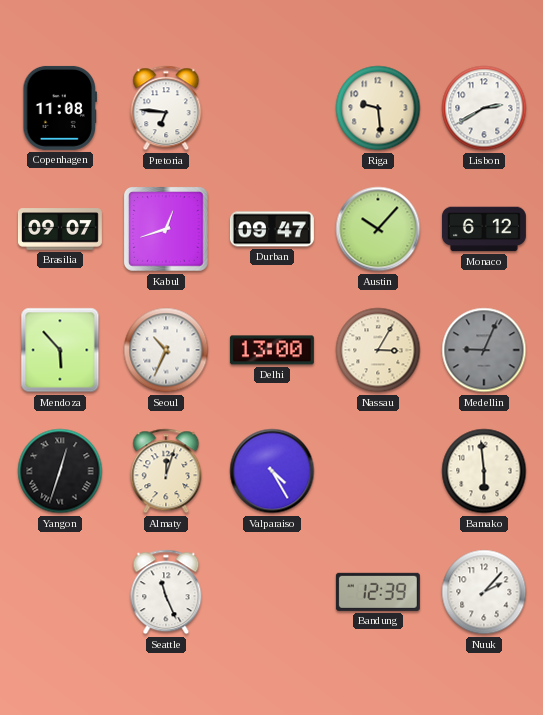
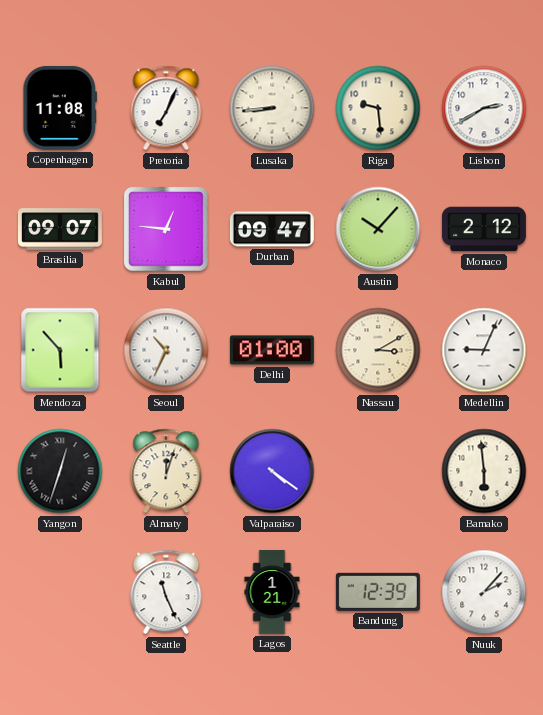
Pretoria: 6:46 -> 7:04 (166, 108)
Lusaka: none -> 8:44 (272, 108)
Kabul: 12:42 -> 12:46 (167, 230)
Monaco: 6:12 -> 2:12 (484, 229)
Delhi: 13:00 -> 01:00 (272, 350)
Nassau: 3:05 -> 3:10 (378, 350)
Medellin dial: grey -> white (484, 350)
Valparaiso: 4:25 -> 4:21 (272, 471)
Lagos: none -> 1:21 (272, 592)
